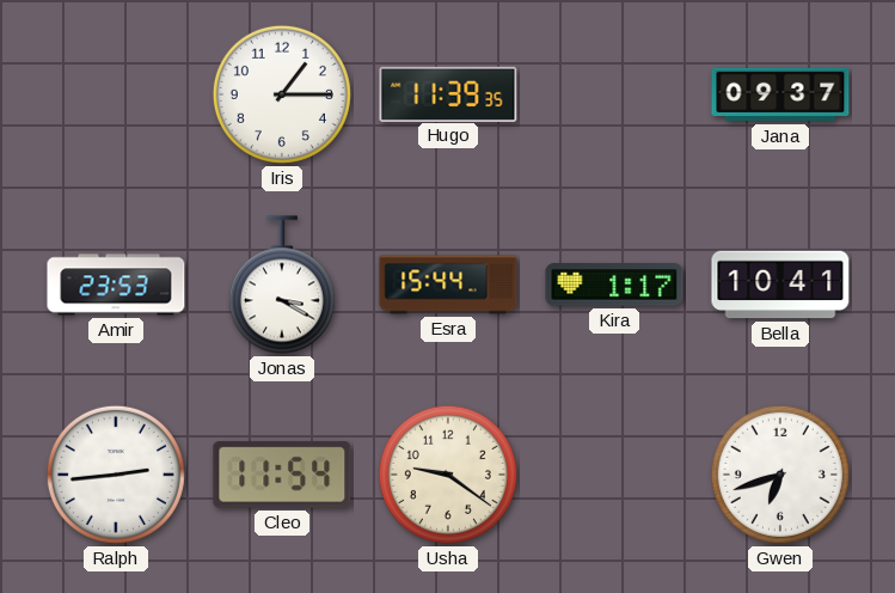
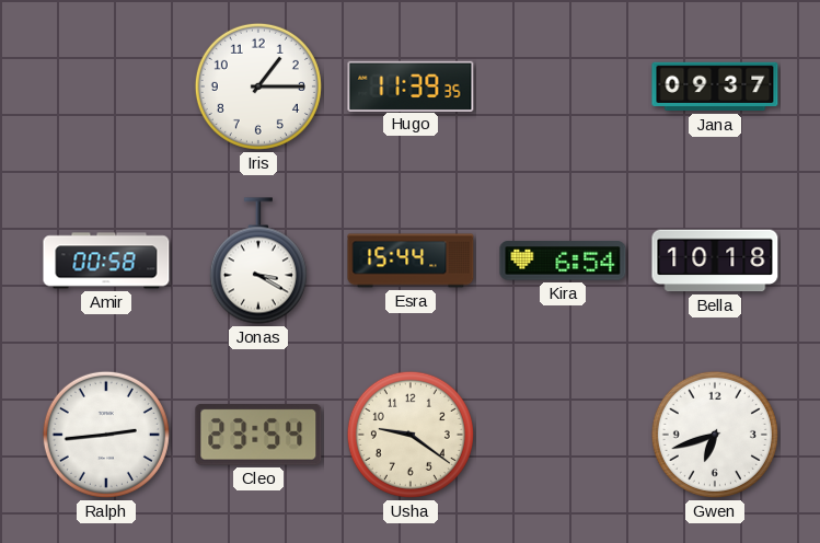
Amir: 23:53 -> 00:58 (106, 261)
Kira: 1:17 -> 6:54 (563, 261)
Bella: 10:41 -> 10:18 (715, 261)
Cleo: 11:54 -> 23:54 (258, 435)
